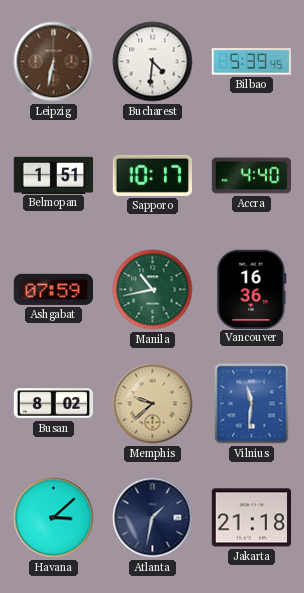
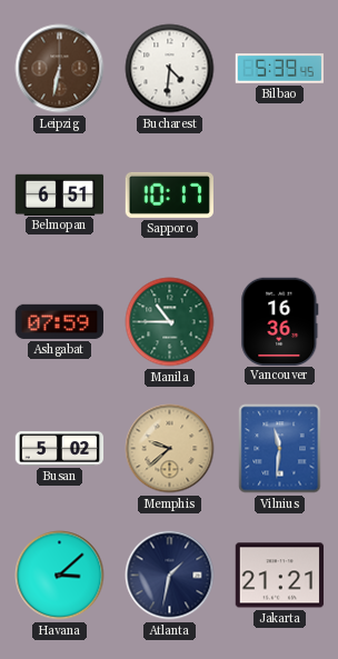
Belmopan: 1:51 -> 6:51 (60, 194)
Accra: 4:40 -> none (252, 176)
Manila: 10:43 -> 10:45 (170, 322)
Busan: 8:02 -> 5:02 (60, 449)
Jakarta: 21:18 -> 21:21 (280, 576)
